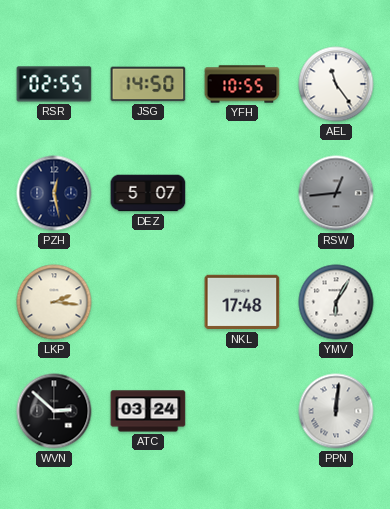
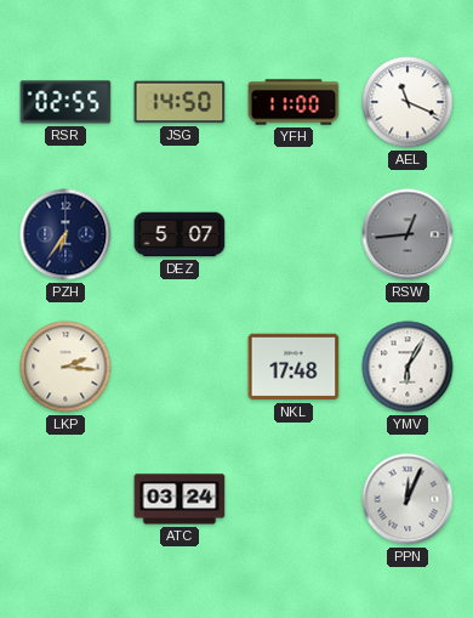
YFH: 10:55 -> 11:00 (294, 102)
AEL: 11:24 -> 11:19 (408, 102)
PZH: 12:28 -> 6:36 (65, 234)
WVN: 2:52 -> none (54, 411)
PPN: 12:01 -> 12:04 (408, 499)
